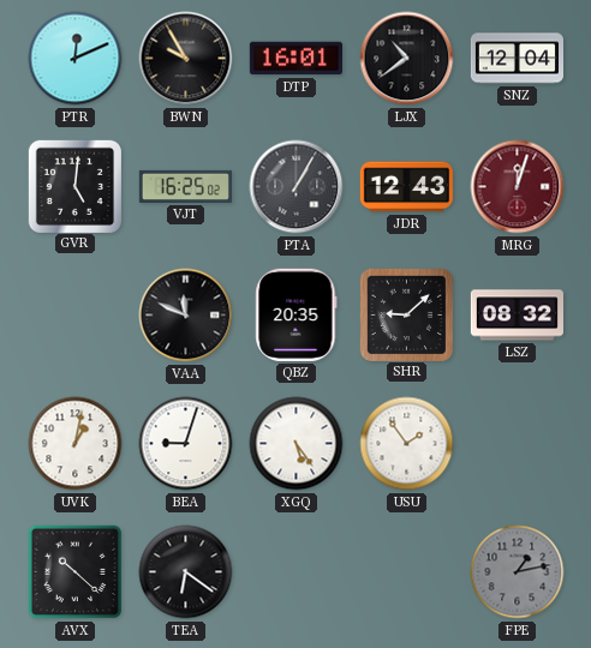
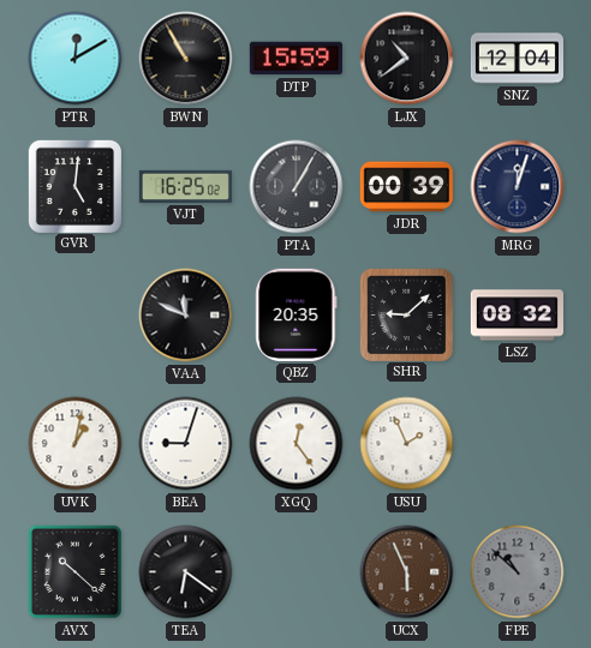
PTR: 12:11 -> 12:10 (76, 59)
BWN: 9:55 -> 10:55 (186, 59)
DTP: 16:01 -> 15:59 (295, 59)
JDR: 12:43 -> 00:39 (406, 187)
MRG dial: burgundy -> navy (518, 187)
XGQ: 5:24 -> 12:24 (297, 444)
USU: 1:54 -> 1:56 (407, 444)
UCX: none -> 5:56 (407, 572)
FPE: 1:13 -> 10:52 (518, 572)
